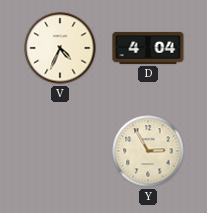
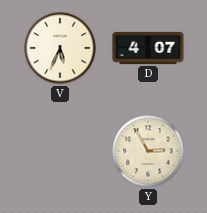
V: 4:34 -> 5:34 (60, 48)
D: 4:04 -> 4:07 (148, 48)
